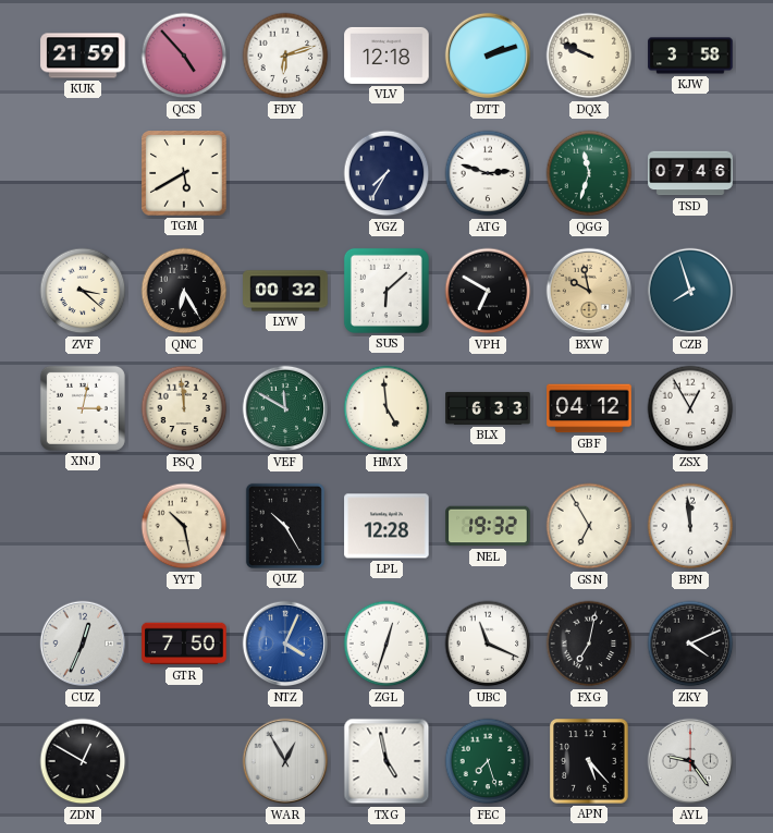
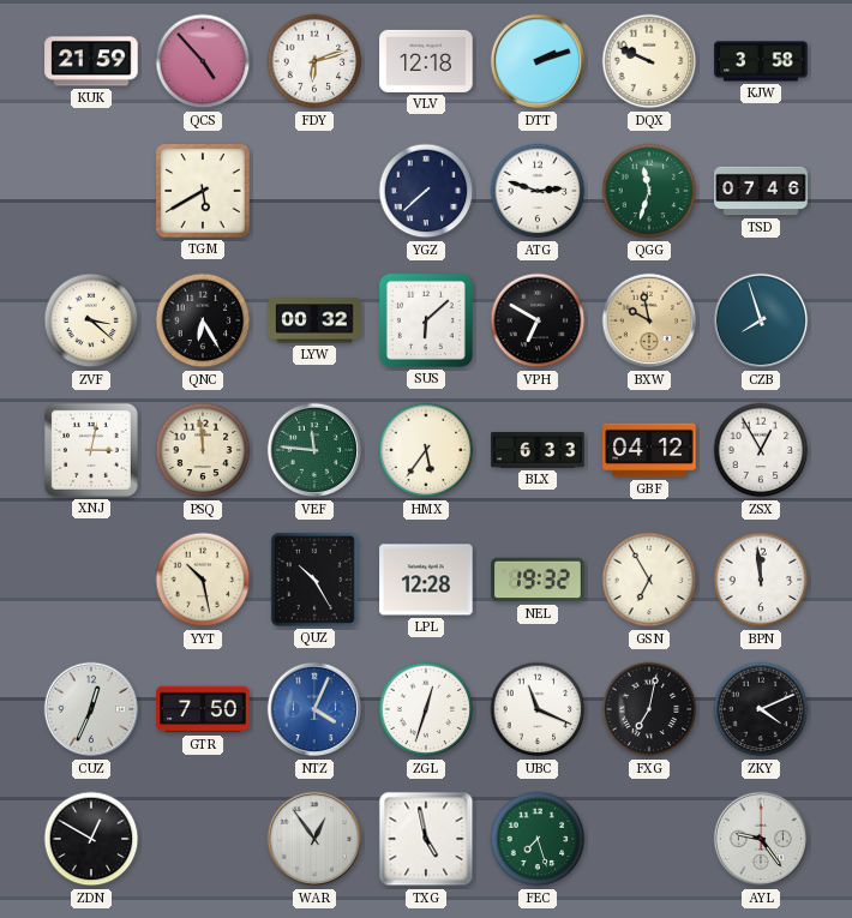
YGZ: 7:35 -> 7:38 (426, 191)
VEF: 11:50 -> 11:46 (314, 450)
HMX: 4:59 -> 5:36 (426, 450)
WAR: 12:55 -> 12:54 (314, 839)
APN: 5:23 -> none (589, 761)
